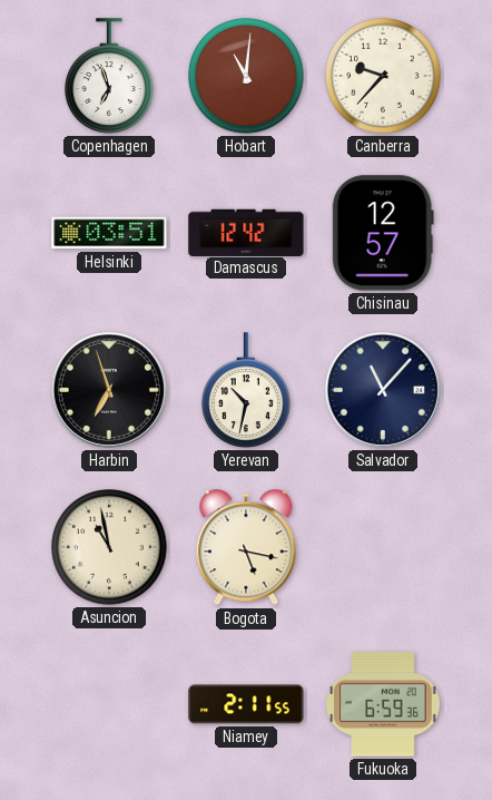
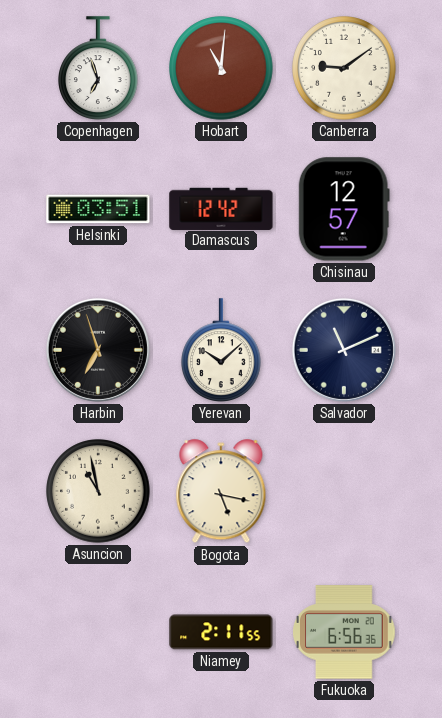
Canberra: 9:37 -> 9:09 (344, 68)
Yerevan: 10:32 -> 10:08 (222, 350)
Salvador: 11:07 -> 11:11 (344, 350)
Fukuoka: 6:59 -> 6:56 (344, 632)
